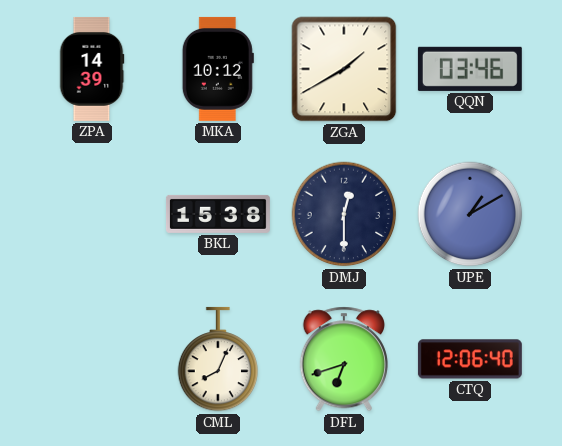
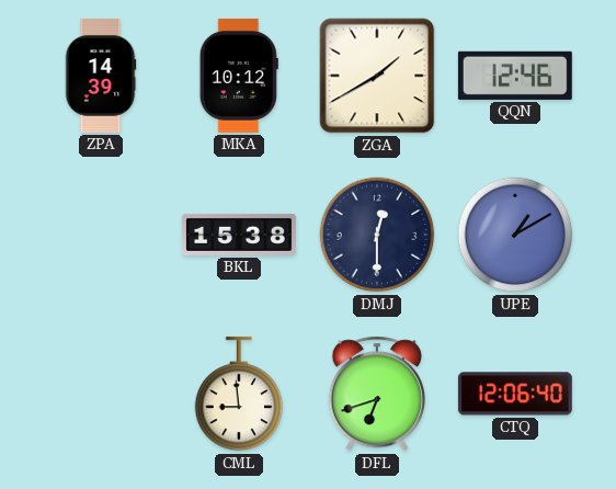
QQN: 03:46 -> 12:46 (515, 76)
CML: 8:04 -> 8:59 (239, 394)
